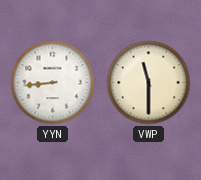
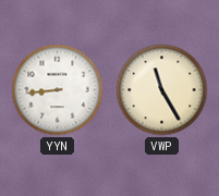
VWP: 11:30 -> 11:25 (162, 90)
